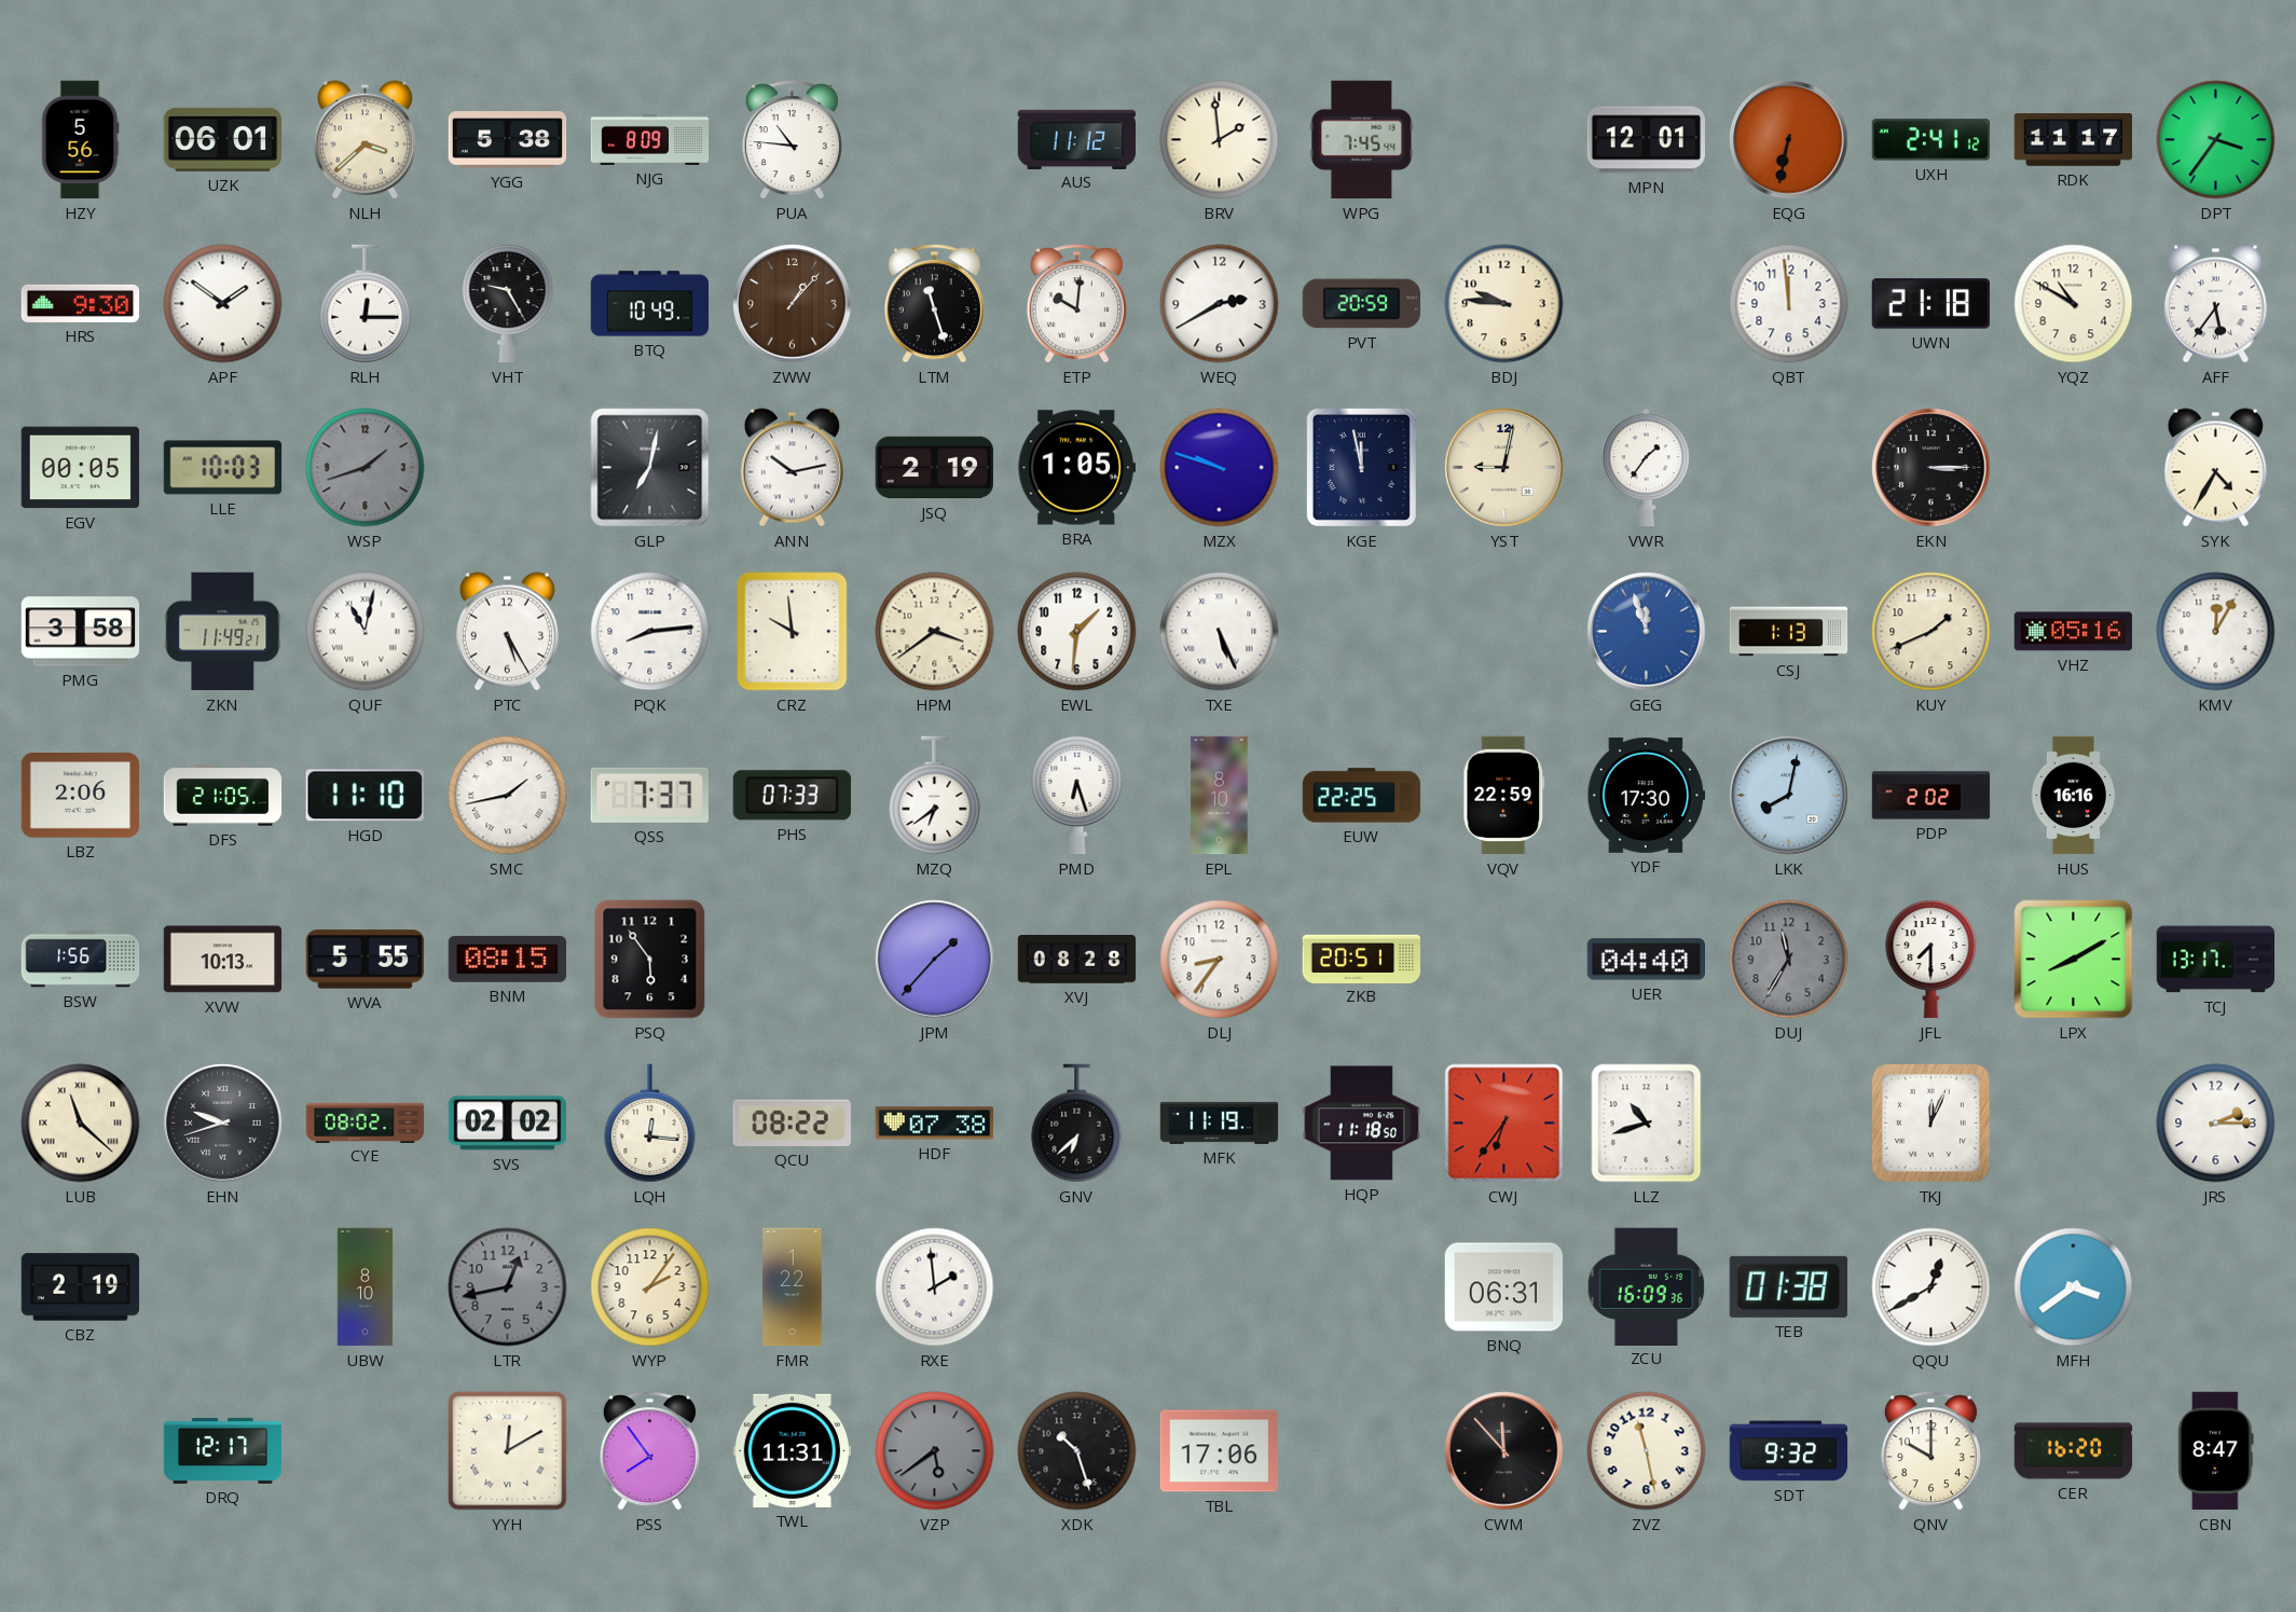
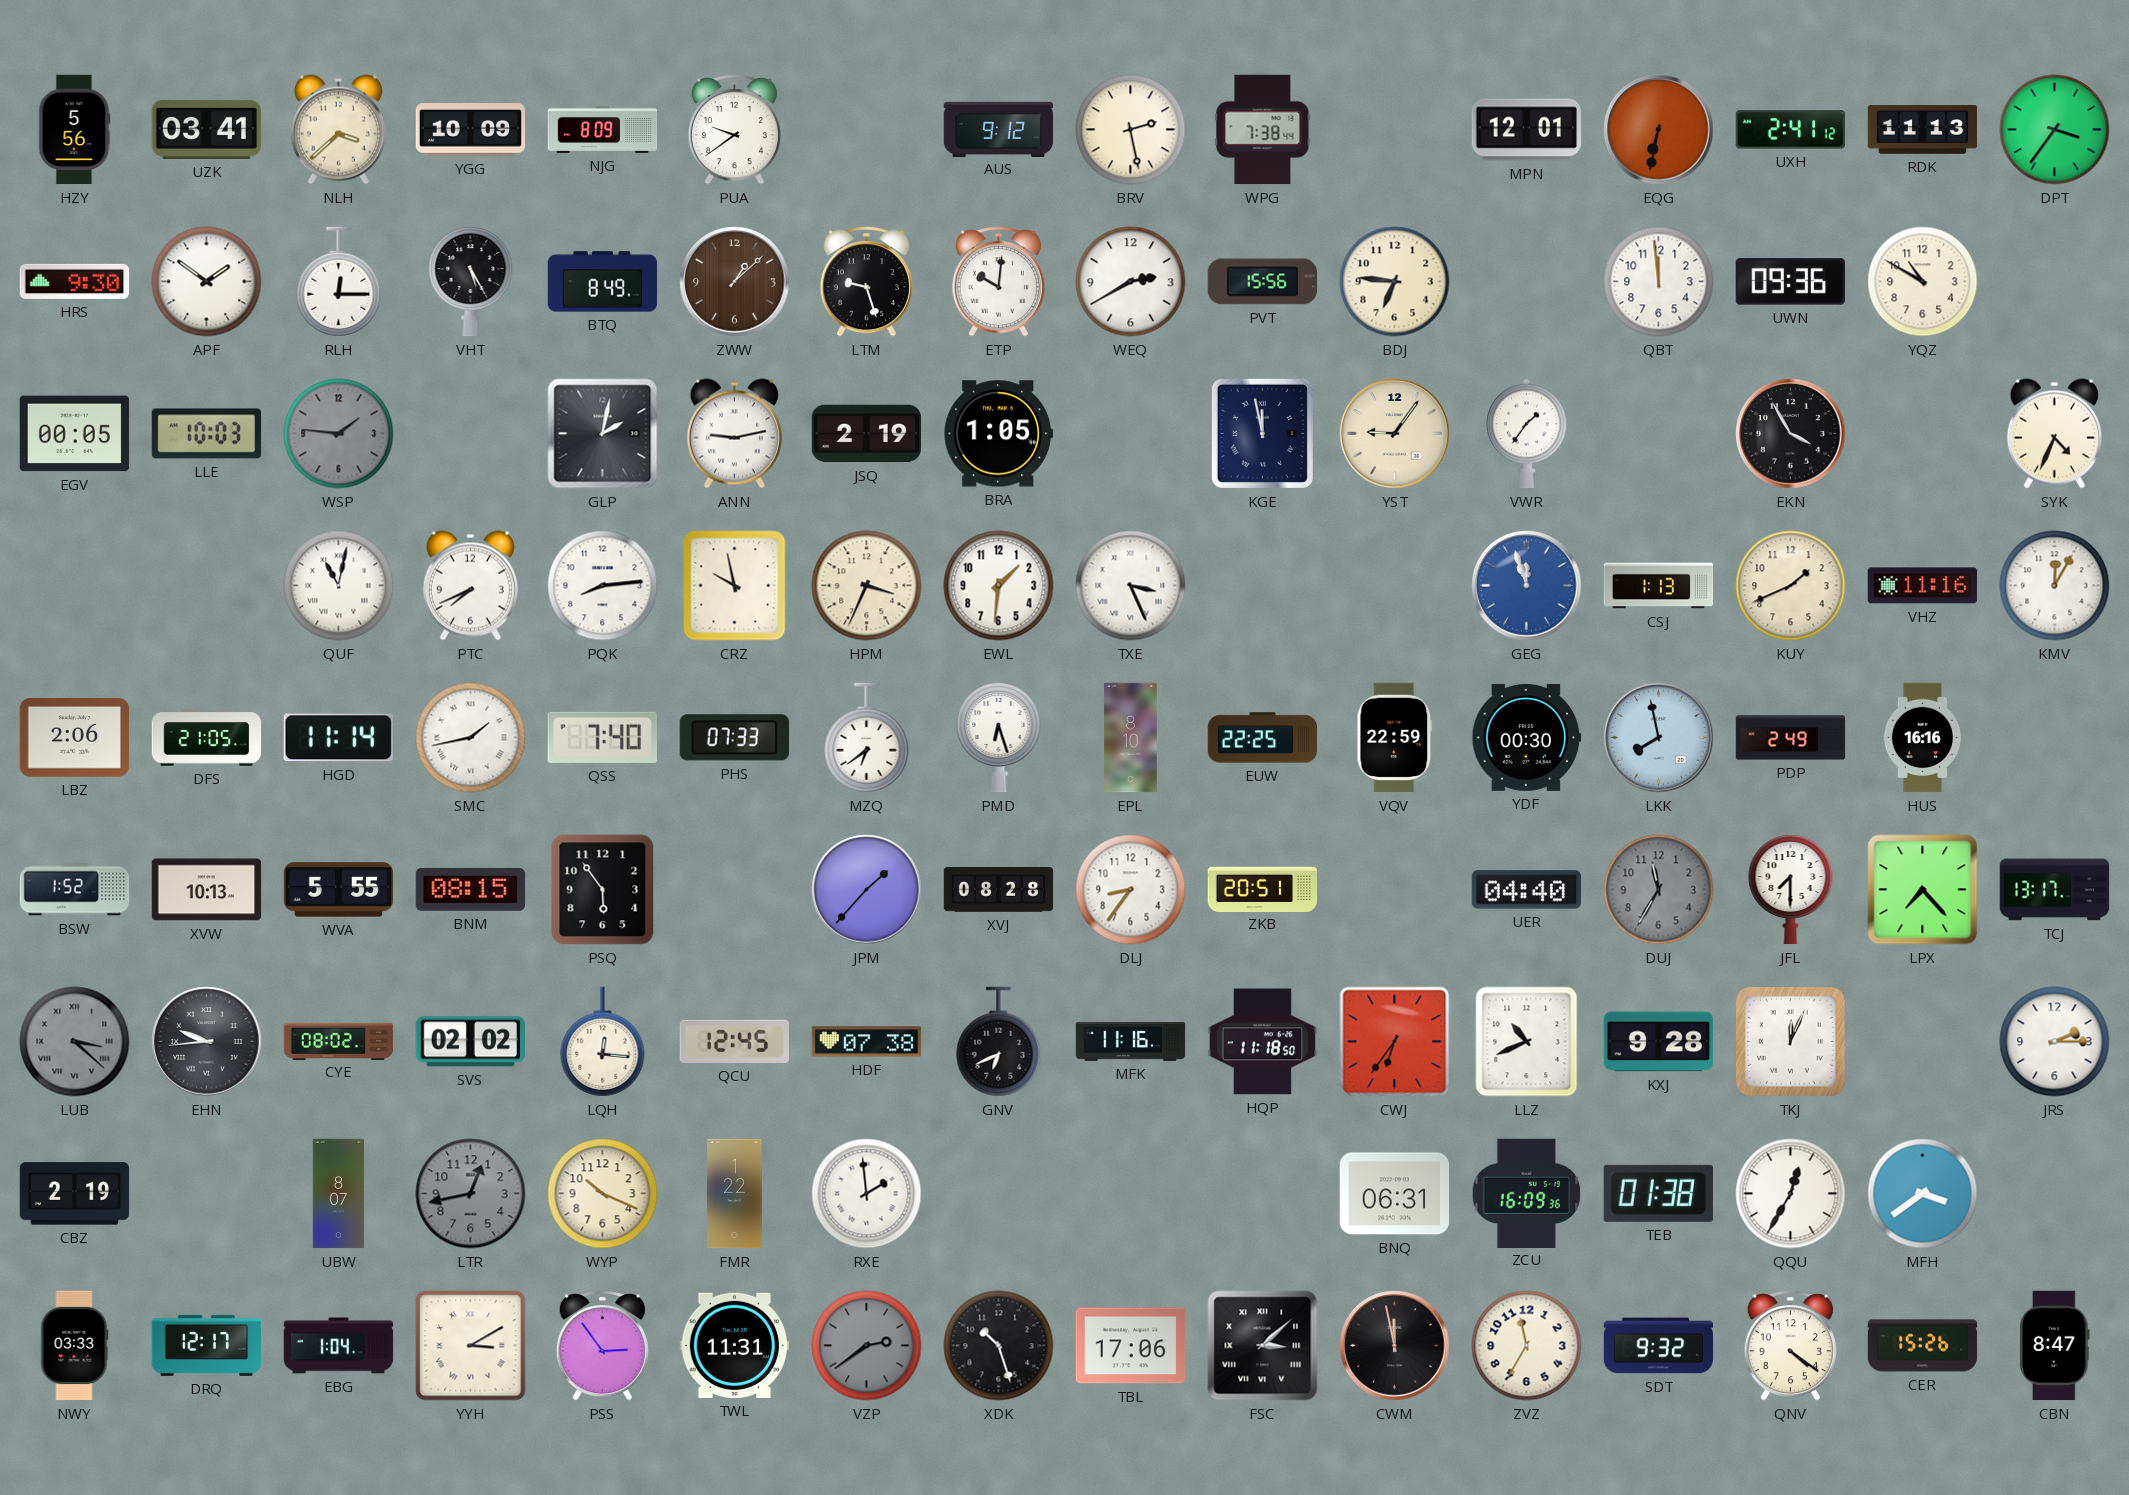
UZK: 06:01 -> 03:41 (207, 129)
YGG: 5:38 -> 10:09 (471, 130)
PUA: 10:46 -> 9:39 (734, 130)
AUS: 11:12 -> 9:12 (999, 129)
BRV: 1:59 -> 2:28 (1131, 130)
WPG: 7:45 -> 7:38 (1263, 130)
RDK: 11:17 -> 11:13 (1923, 130)
VHT: 9:25 -> 5:25 (471, 281)
BTQ: 10:49 -> 8:49 (603, 282)
ZWW: 1:07 -> 1:08 (735, 282)
LTM: 11:27 -> 9:27 (866, 282)
PVT: 20:59 -> 15:56 (1263, 282)
BDJ: 9:46 -> 6:46 (1395, 282)
UWN: 21:18 -> 09:36 (1790, 282)
AFF: 5:36 -> none (2215, 304)
WSP: 1:42 -> 1:46 (339, 434)
GLP: 7:02 -> 2:02 (603, 434)
ANN: 10:13 -> 9:13 (734, 434)
MZX: 9:48 -> none (1220, 468)
YST: 9:02 -> 9:06 (1395, 434)
EKN: 3:15 -> 3:55 (1791, 434)
SYK: 4:35 -> 4:34 (2054, 434)
PMG: 3:58 -> none (81, 632)
ZKN: 11:49 -> none (223, 632)
PTC: 5:25 -> 7:41 (470, 586)
CRZ: 9:59 -> 9:58 (735, 586)
HPM: 3:39 -> 3:34 (867, 586)
TXE: 5:26 -> 3:26 (1131, 586)
VHZ: 05:16 -> 11:16 (1923, 586)
HGD: 11:10 -> 11:14 (338, 738)
QSS: 7:37 -> 7:40 (602, 737)
YDF: 17:30 -> 00:30 (1527, 737)
LKK: 8:02 -> 7:58 (1659, 738)
PDP: 2:02 -> 2:49 (1791, 738)
BSW: 1:56 -> 1:52 (75, 890)
LPX: 8:10 -> 7:23 (1923, 890)
LUB: 11:22 -> 3:22 (75, 1042)
LUB dial: cream -> grey (75, 1042)
EHN: 9:42 -> 9:44 (207, 1042)
QCU: 08:22 -> 12:45 (734, 1041)
GNV: 6:38 -> 6:41 (999, 1042)
MFK: 11:19 -> 11:16 (1131, 1041)
LLZ: 10:42 -> 10:41 (1527, 1042)
KXJ: none -> 9:28 (1659, 1042)
UBW: 8:10 -> 8:07 (339, 1194)
WYP: 2:06 -> 10:19 (603, 1194)
QQU: 12:40 -> 12:35 (1791, 1194)
NWY: none -> 03:33 (75, 1346)
EBG: none -> 1:04 (339, 1346)
YYH: 12:10 -> 3:10 (471, 1346)
PSS: 7:54 -> 2:54 (602, 1346)
VZP: 5:39 -> 2:39 (867, 1346)
FSC: none -> 3:08 (1263, 1346)
CWM: 11:53 -> 11:58 (1395, 1346)
ZVZ: 11:28 -> 11:35 (1527, 1346)
QNV: 10:00 -> 4:21 (1790, 1346)
CER: 16:20 -> 15:26 (1923, 1346)
